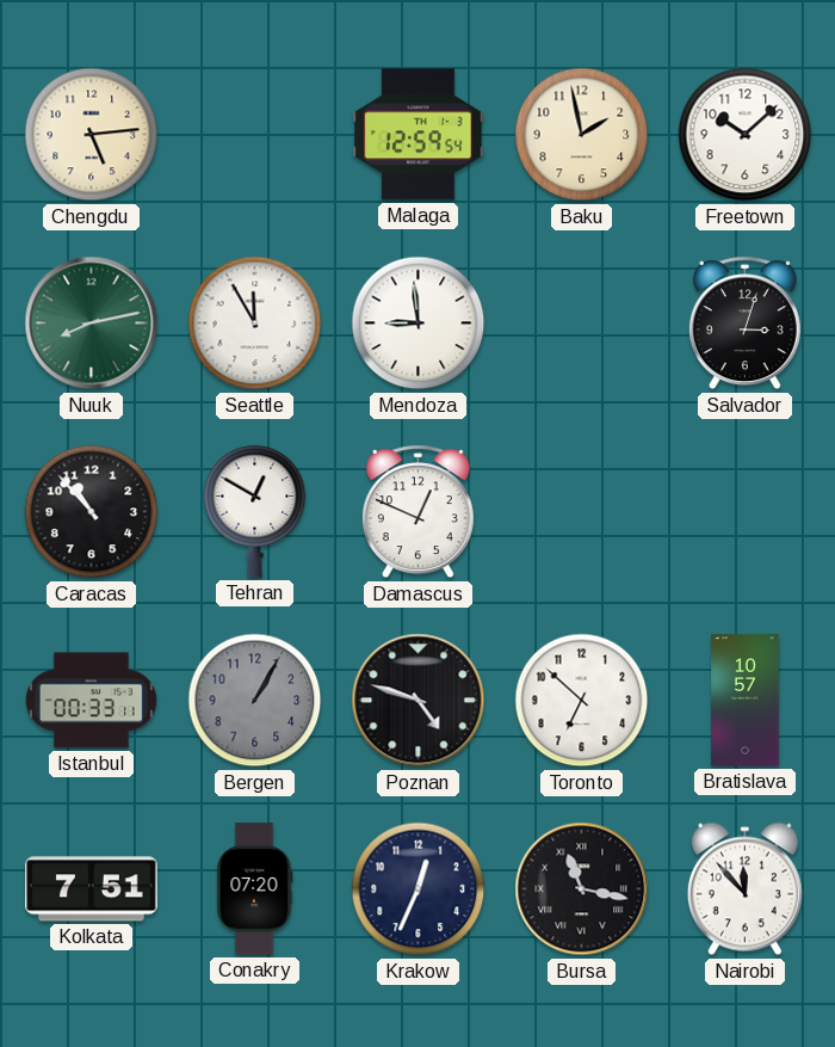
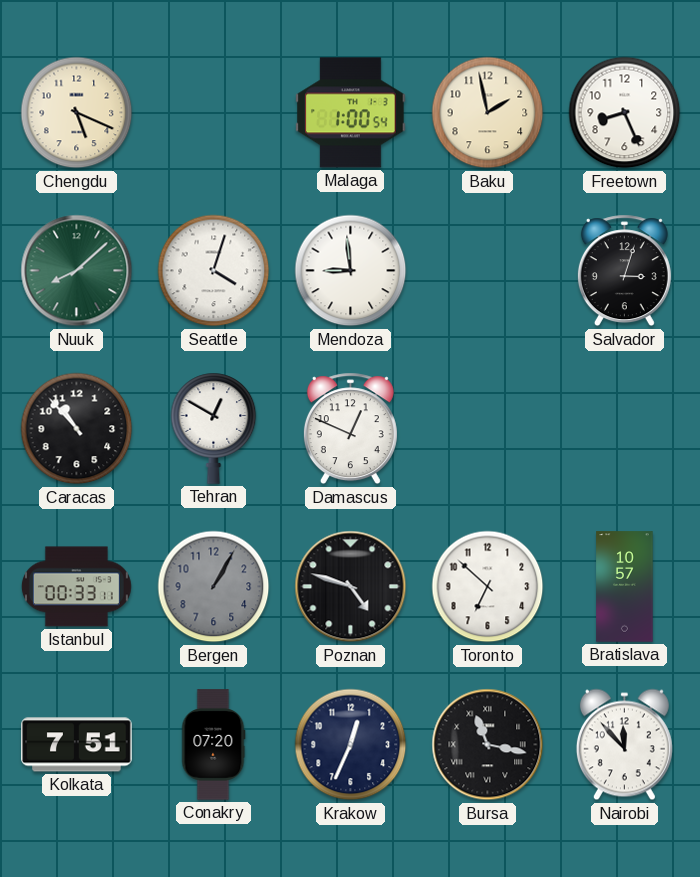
Chengdu: 5:14 -> 5:19 (77, 113)
Malaga: 12:59 -> 1:00 (351, 113)
Freetown: 10:08 -> 8:26 (625, 113)
Nuuk: 8:13 -> 8:08 (77, 271)
Seattle: 11:55 -> 4:03 (214, 271)
